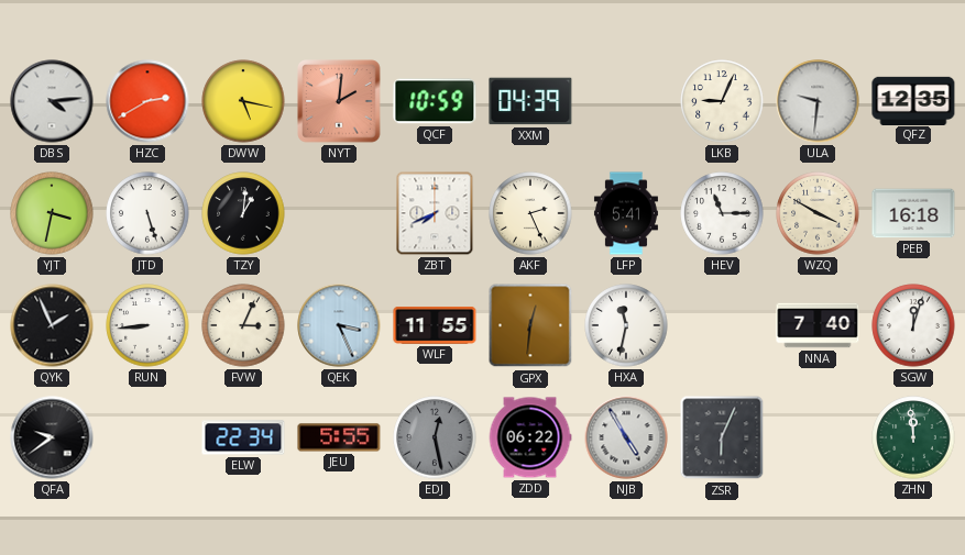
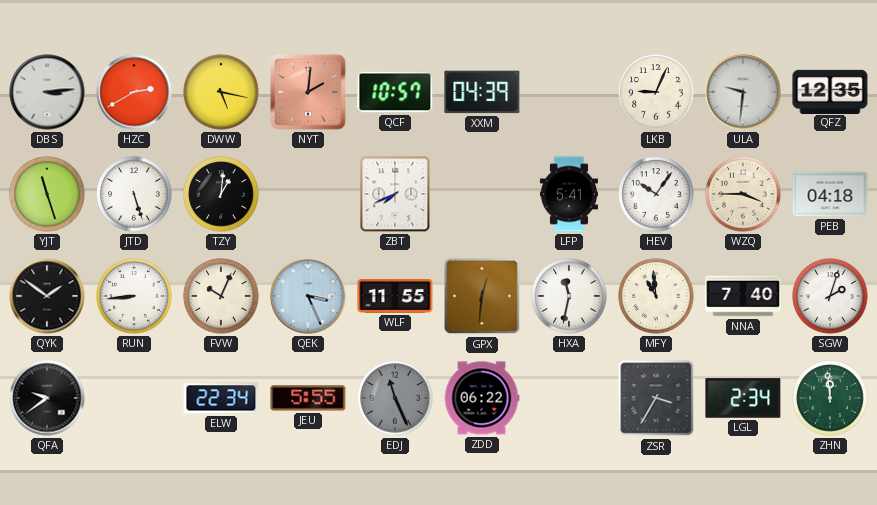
DBS: 4:14 -> 3:14 (47, 92)
QCF: 10:59 -> 10:57 (395, 92)
YJT: 3:32 -> 11:27 (47, 194)
AKF: 2:26 -> none (530, 213)
HEV: 11:15 -> 10:06 (656, 194)
WZQ: 3:50 -> 3:45 (743, 194)
PEB: 16:18 -> 04:18 (830, 194)
QYK: 1:56 -> 1:51 (47, 296)
FVW: 3:04 -> 10:04 (221, 296)
MFY: none -> 10:59 (656, 296)
SGW: 12:03 -> 2:03 (830, 296)
EDJ: 12:28 -> 11:26 (395, 398)
NJB: 4:55 -> none (626, 437)
ZSR: 6:04 -> 3:35 (656, 398)
LGL: none -> 2:34 (743, 398)
